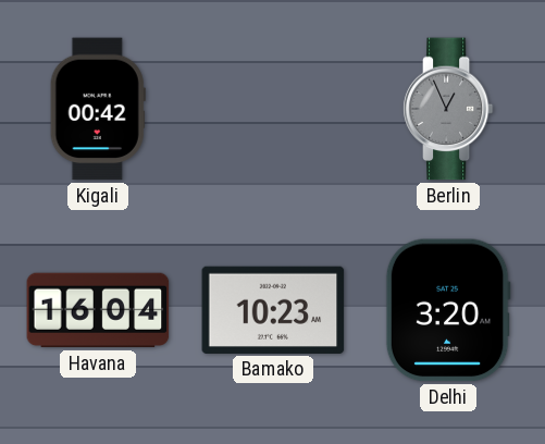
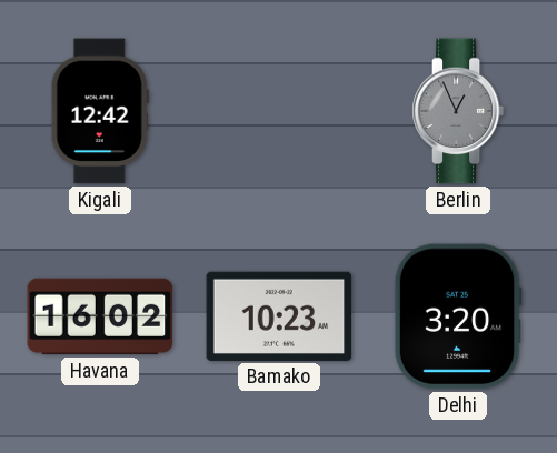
Kigali: 00:42 -> 12:42 (100, 111)
Havana: 16:04 -> 16:02 (100, 316)
